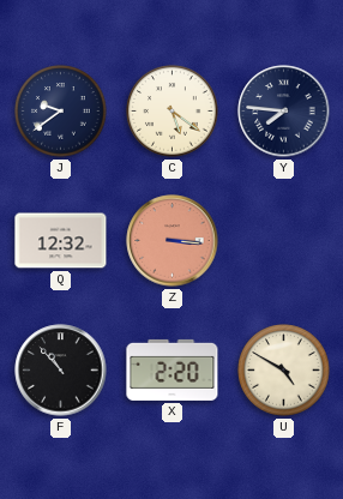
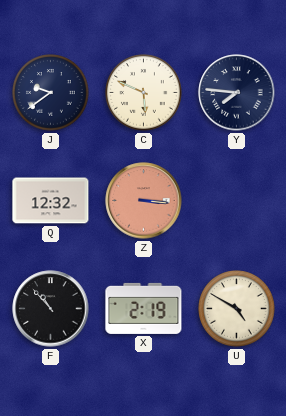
C: 5:21 -> 5:49 (144, 93)
X: 2:20 -> 2:19 (144, 308)
